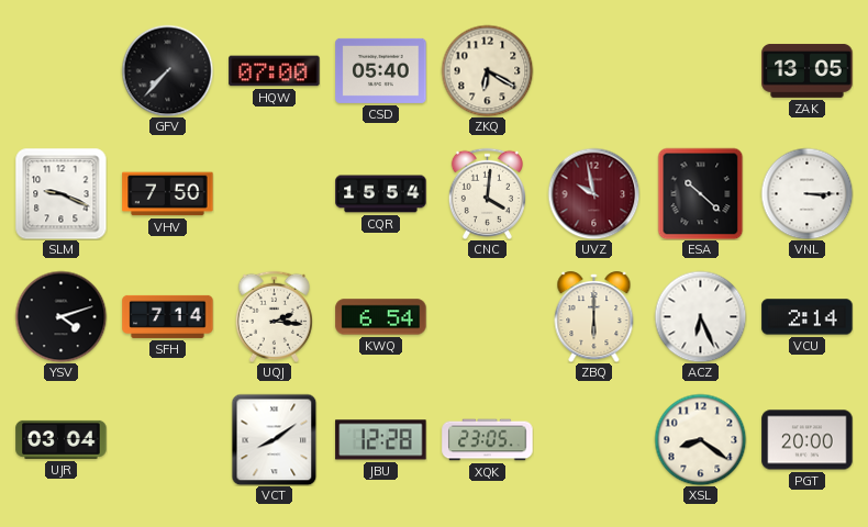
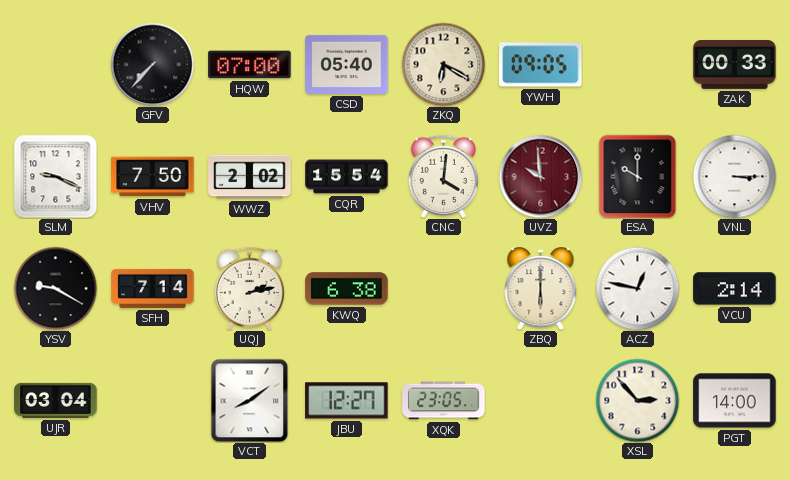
YWH: none -> 09:05 (541, 65)
ZAK: 13:05 -> 00:33 (735, 64)
WWZ: none -> 2:02 (250, 177)
UVZ: 9:58 -> 9:59 (540, 176)
ESA: 10:22 -> 10:00 (638, 176)
YSV: 4:12 -> 9:20 (55, 288)
UQJ: 2:16 -> 2:13 (249, 288)
KWQ: 6:54 -> 6:38 (347, 289)
ACZ: 6:26 -> 12:47 (637, 288)
JBU: 12:28 -> 12:27 (347, 401)
XSL: 8:21 -> 2:53 (637, 400)
PGT: 20:00 -> 14:00 (735, 401)
